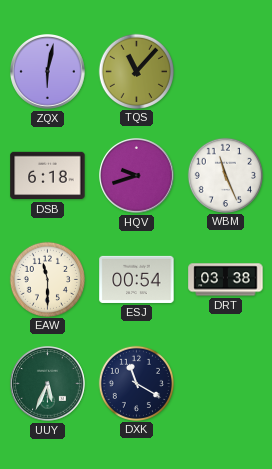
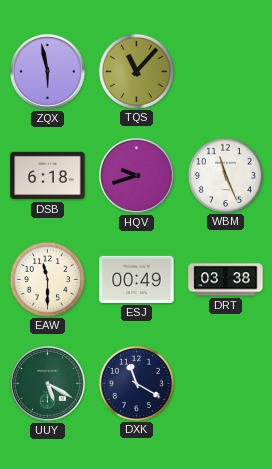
ZQX: 6:02 -> 5:58 (48, 72)
ESJ: 00:54 -> 00:49 (137, 279)
UUY: 5:34 -> 5:20 (48, 384)
